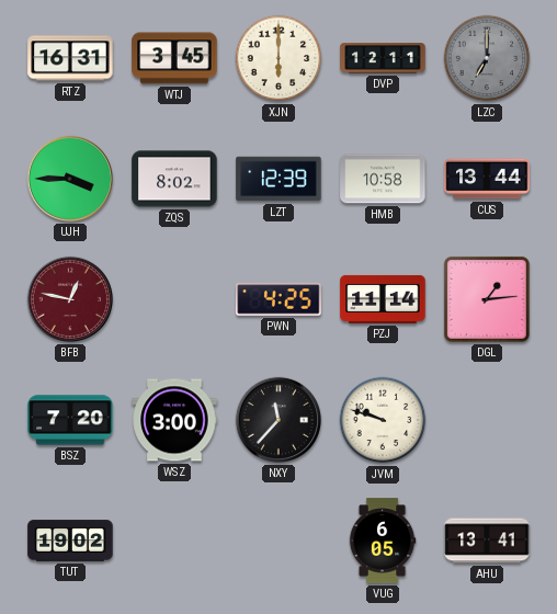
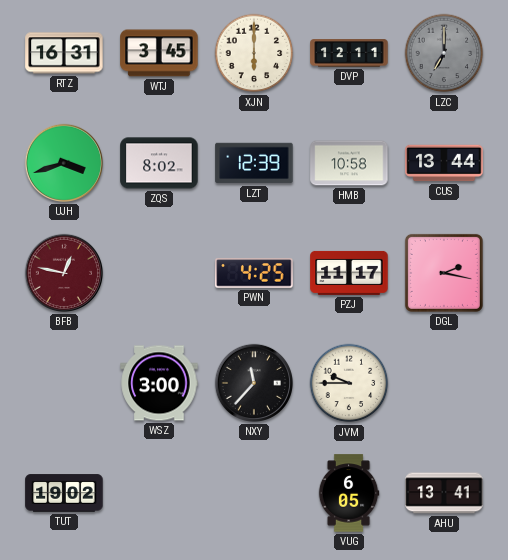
UJH: 3:45 -> 3:42 (64, 163)
PZJ: 11:14 -> 11:17 (349, 273)
DGL: 1:14 -> 2:17 (444, 273)
BSZ: 7:20 -> none (70, 420)
JVM: 9:48 -> 9:45 (349, 383)
